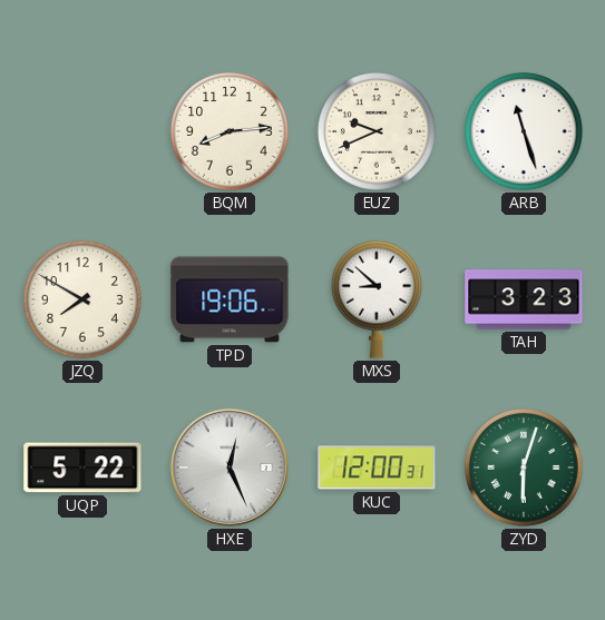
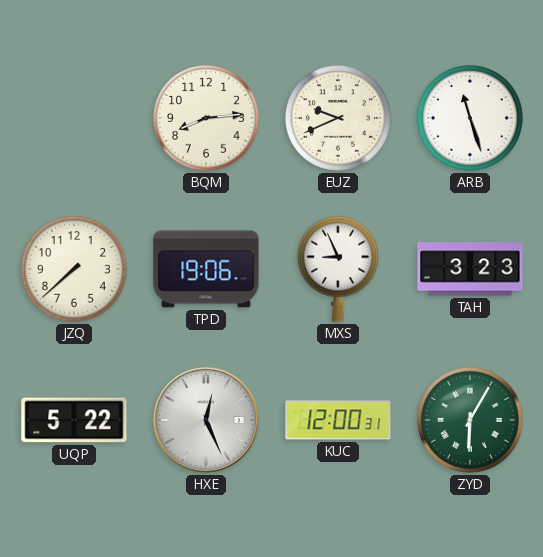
JZQ: 7:50 -> 7:38 (74, 269)
MXS: 8:52 -> 8:56 (338, 269)
ZYD: 6:03 -> 6:05 (470, 420)
